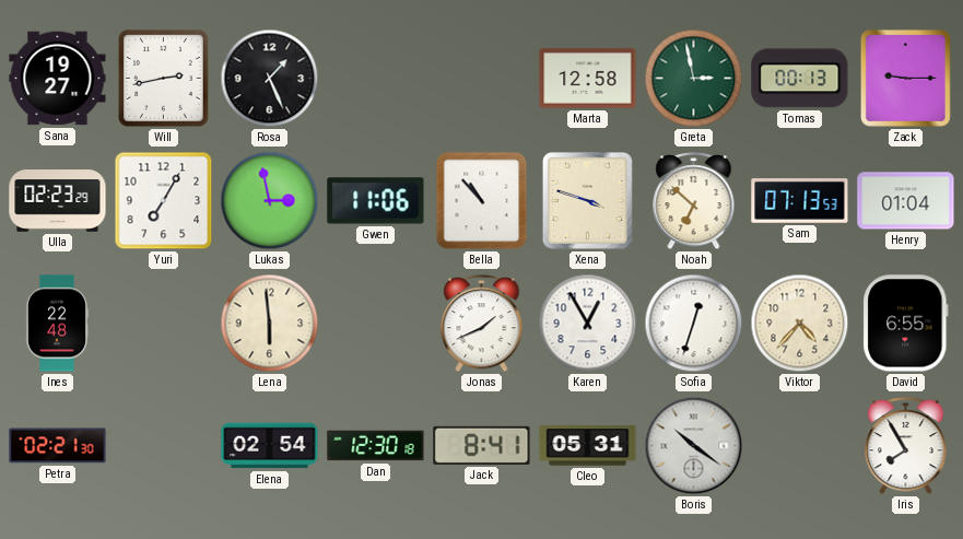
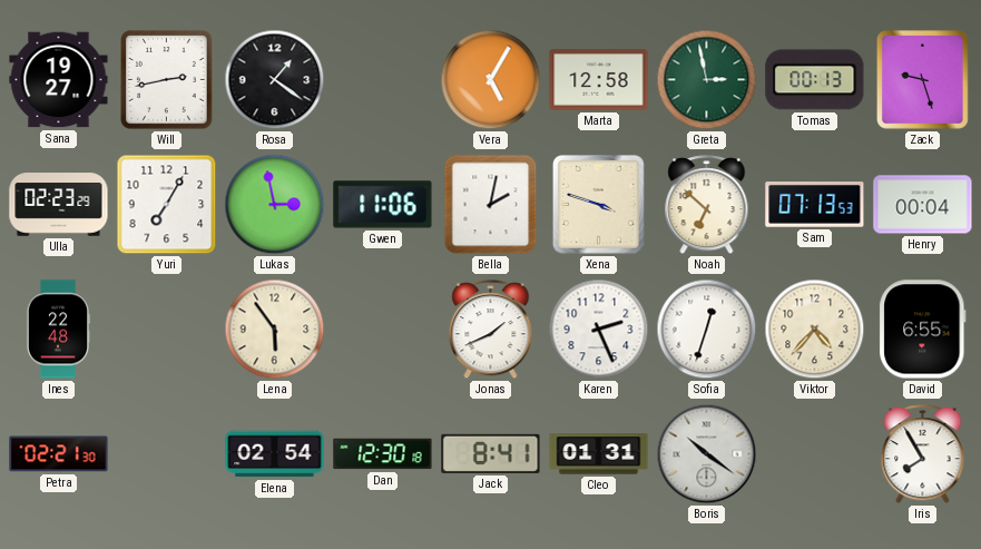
Rosa: 1:26 -> 1:21 (275, 80)
Vera: none -> 5:05 (491, 80)
Zack: 9:15 -> 9:27 (923, 80)
Bella: 10:53 -> 2:02 (491, 205)
Henry: 01:04 -> 00:04 (923, 205)
Lena: 5:59 -> 5:54 (275, 330)
Karen: 12:55 -> 2:26 (599, 330)
Cleo: 05:31 -> 01:31 (599, 454)
